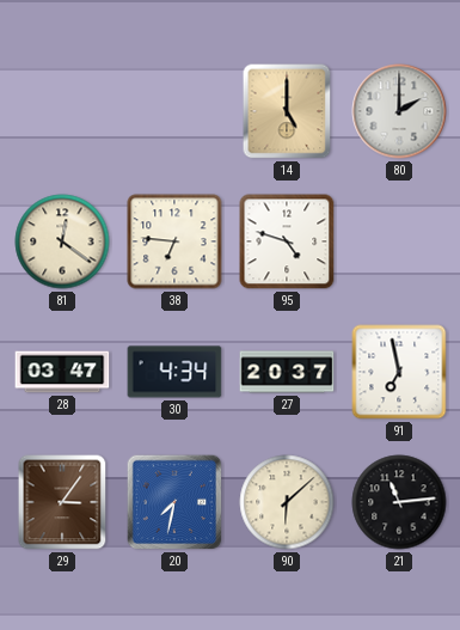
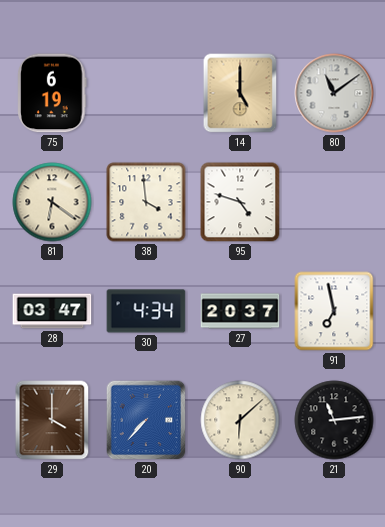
75: none -> 6:19 (52, 93)
80: 2:00 -> 11:09 (334, 93)
81: 12:21 -> 6:21 (52, 202)
38: 6:46 -> 3:59 (146, 202)
29: 3:06 -> 4:00 (52, 420)
20: 7:32 -> 7:37 (146, 420)
